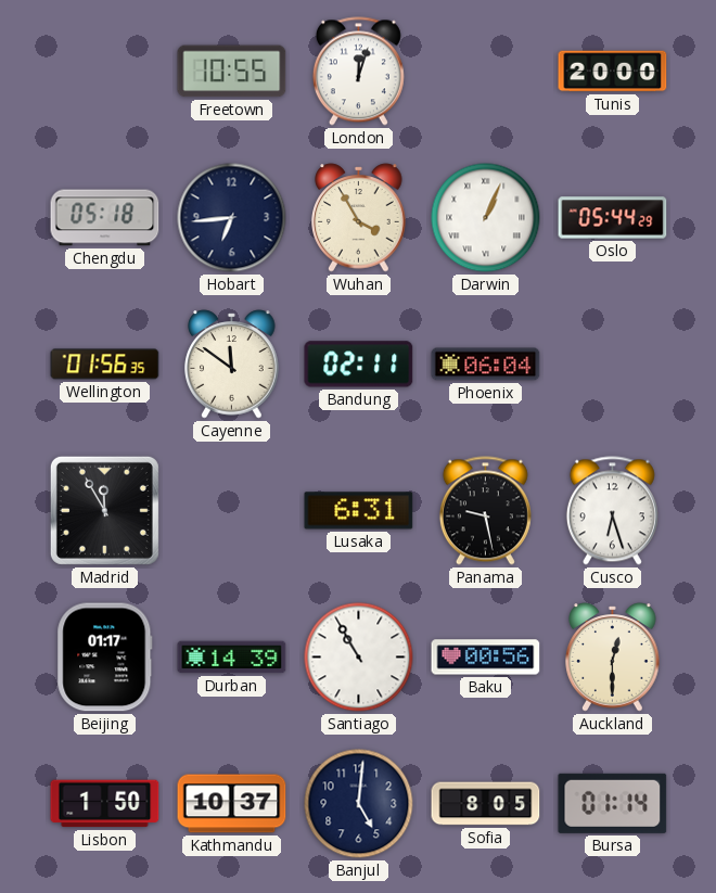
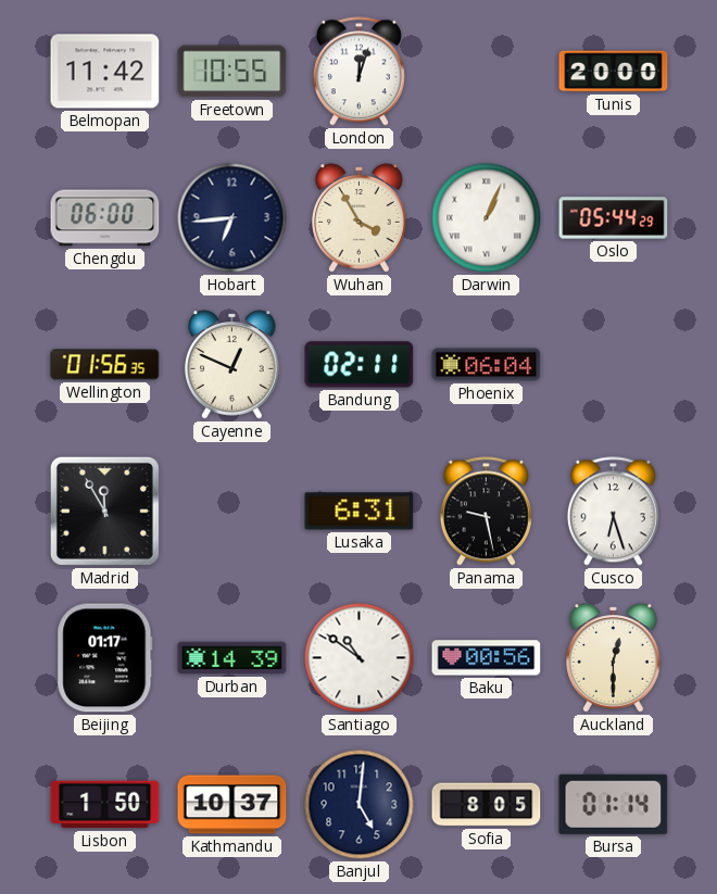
Belmopan: none -> 11:42 (105, 72)
Chengdu: 05:18 -> 06:00 (105, 218)
Cayenne: 11:51 -> 12:49 (232, 365)
Santiago: 10:55 -> 10:51 (360, 658)
